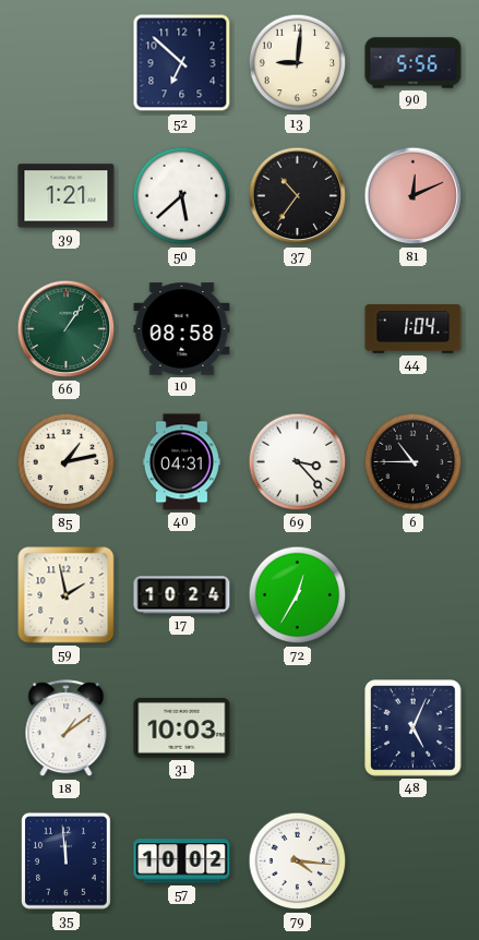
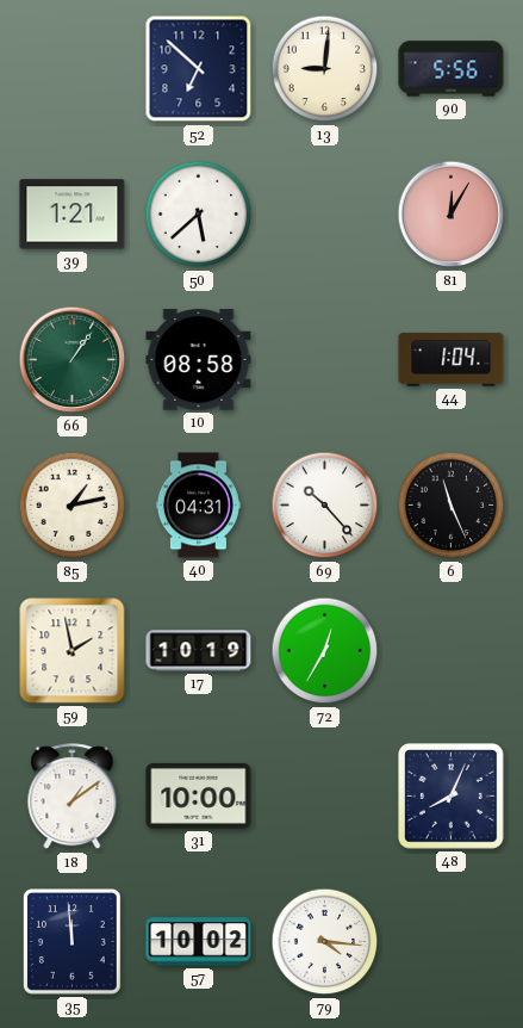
37: 10:36 -> none (298, 196)
81: 12:11 -> 12:05 (452, 215)
69: 3:23 -> 10:23 (325, 506)
6: 10:45 -> 11:26 (452, 506)
17: 10:24 -> 10:19 (199, 651)
31: 10:03 -> 10:00 (199, 795)
48: 5:04 -> 8:04 (452, 797)
